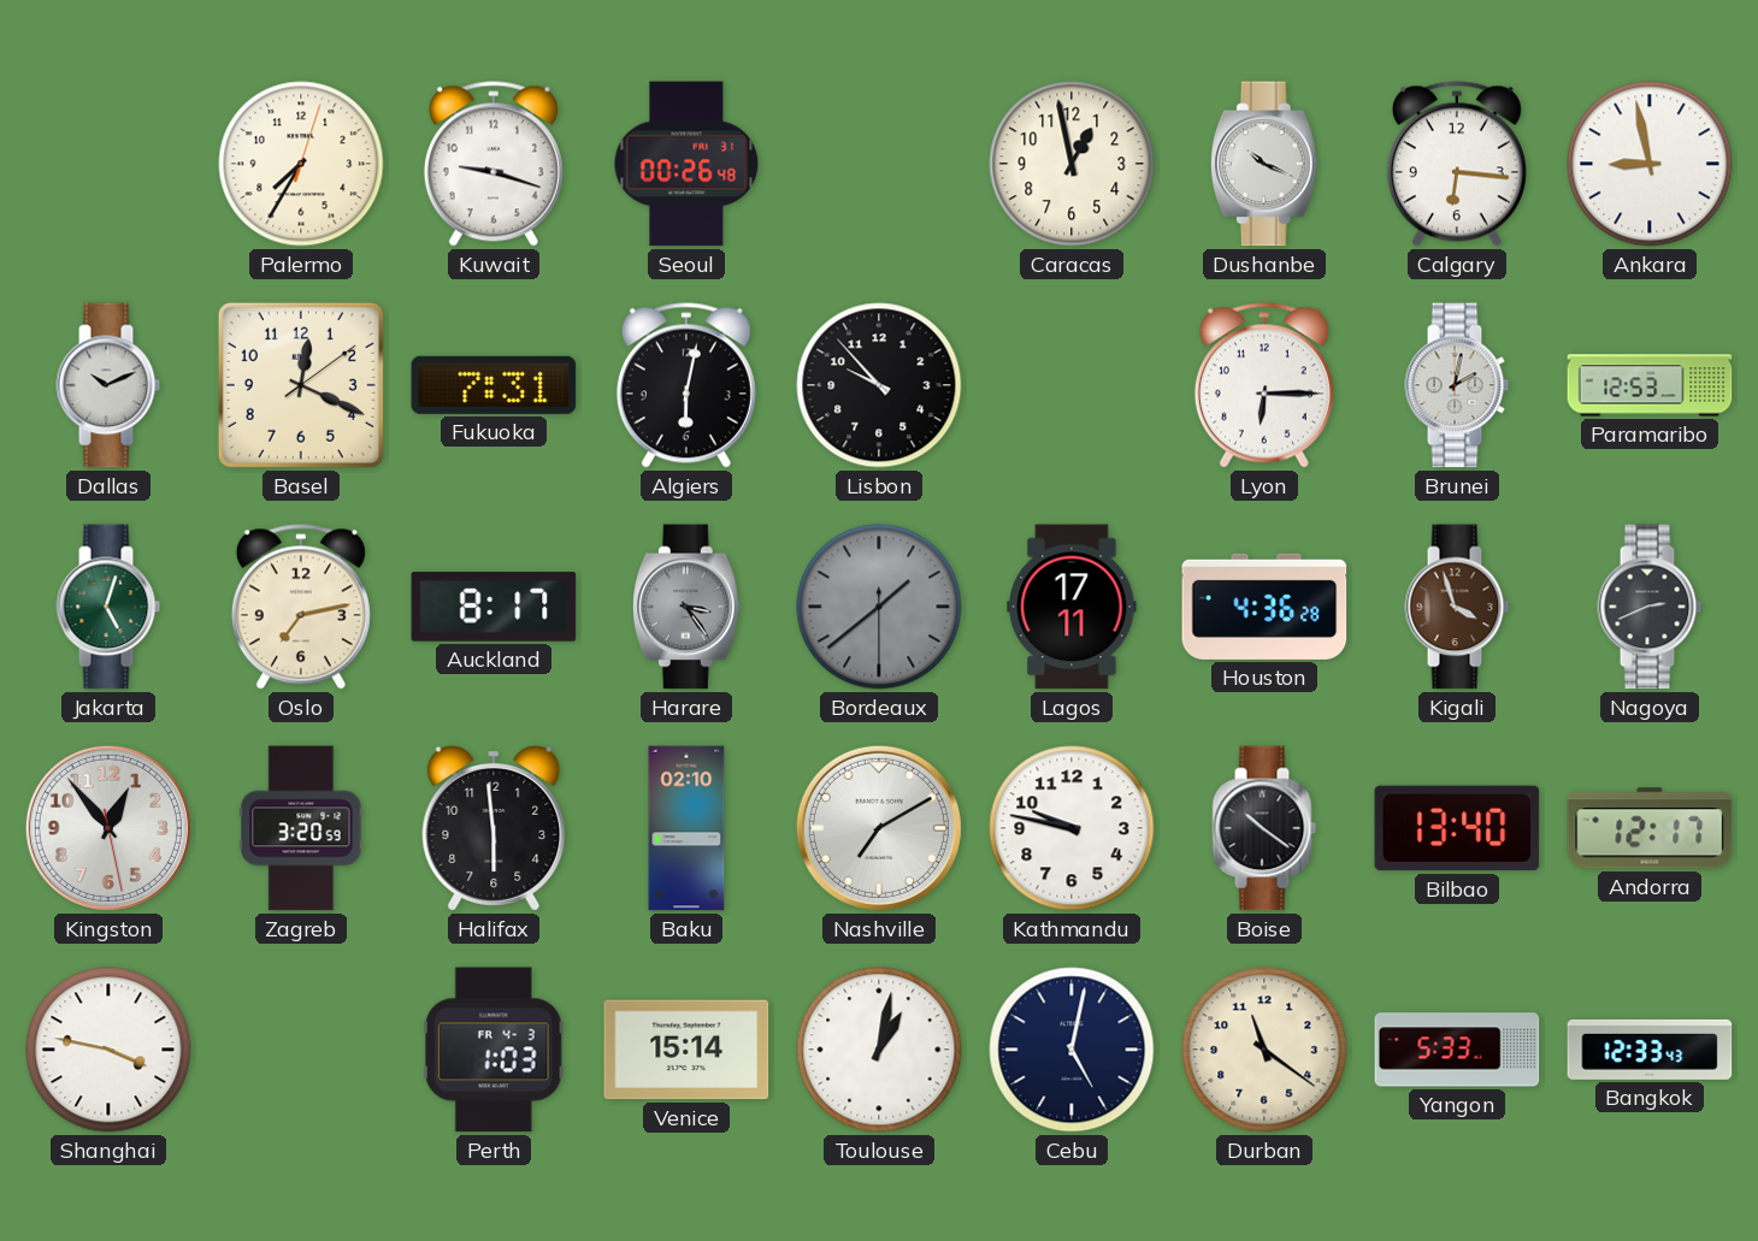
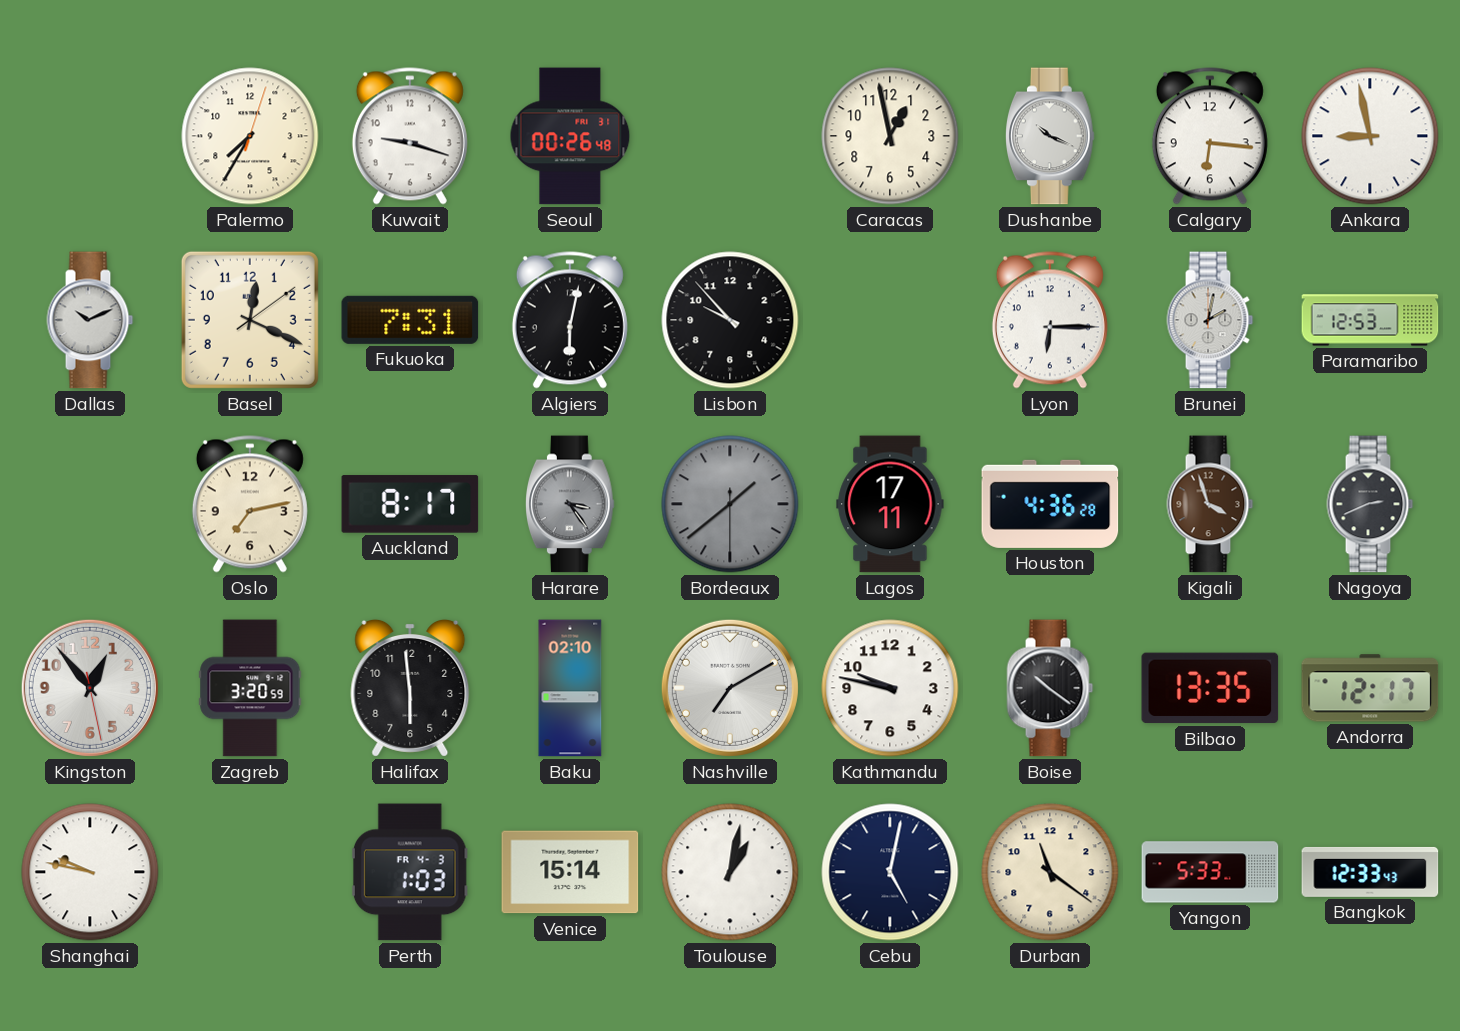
Jakarta: 5:03 -> none (108, 607)
Bilbao: 13:40 -> 13:35 (1210, 688)
Shanghai: 3:47 -> 9:47 (90, 872)
